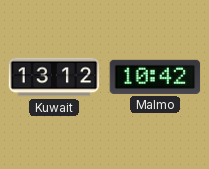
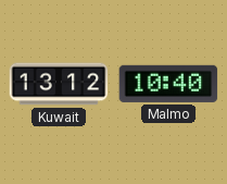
Malmo: 10:42 -> 10:40 (168, 84)
